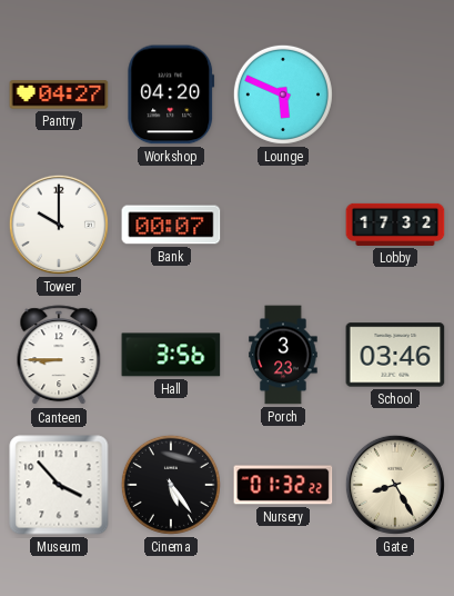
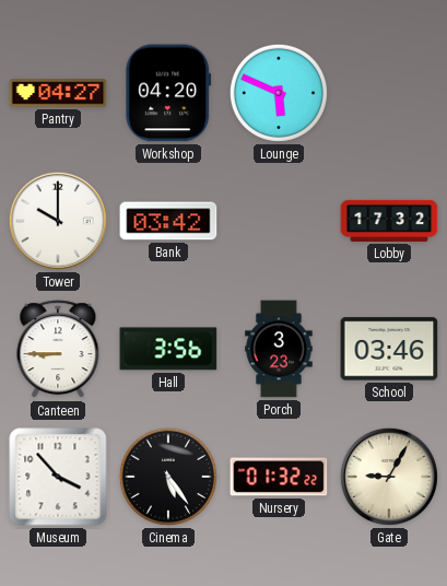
Bank: 00:07 -> 03:42 (168, 221)
Gate: 8:25 -> 9:05 (389, 477)
